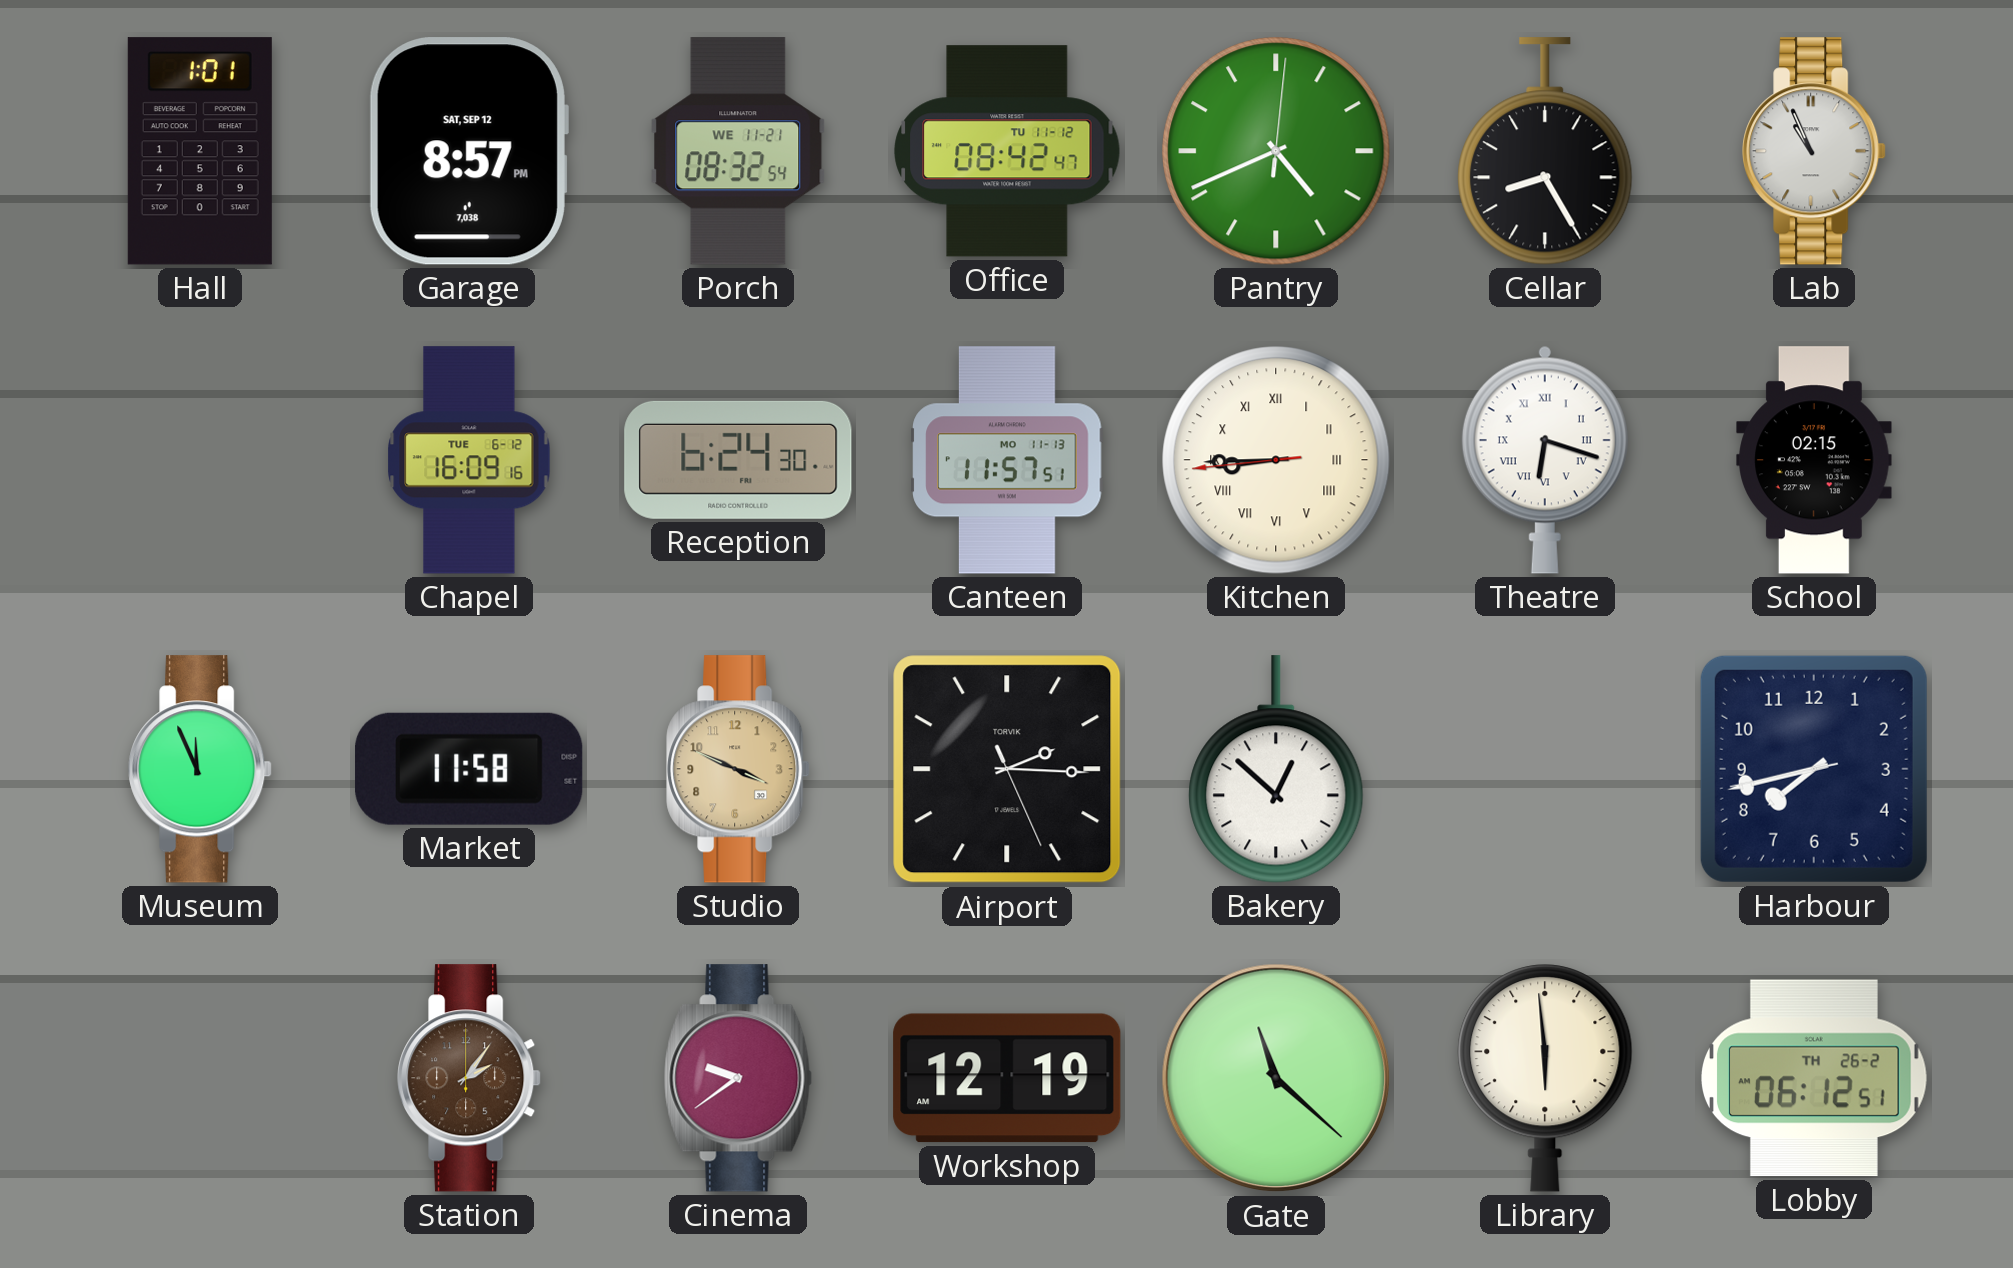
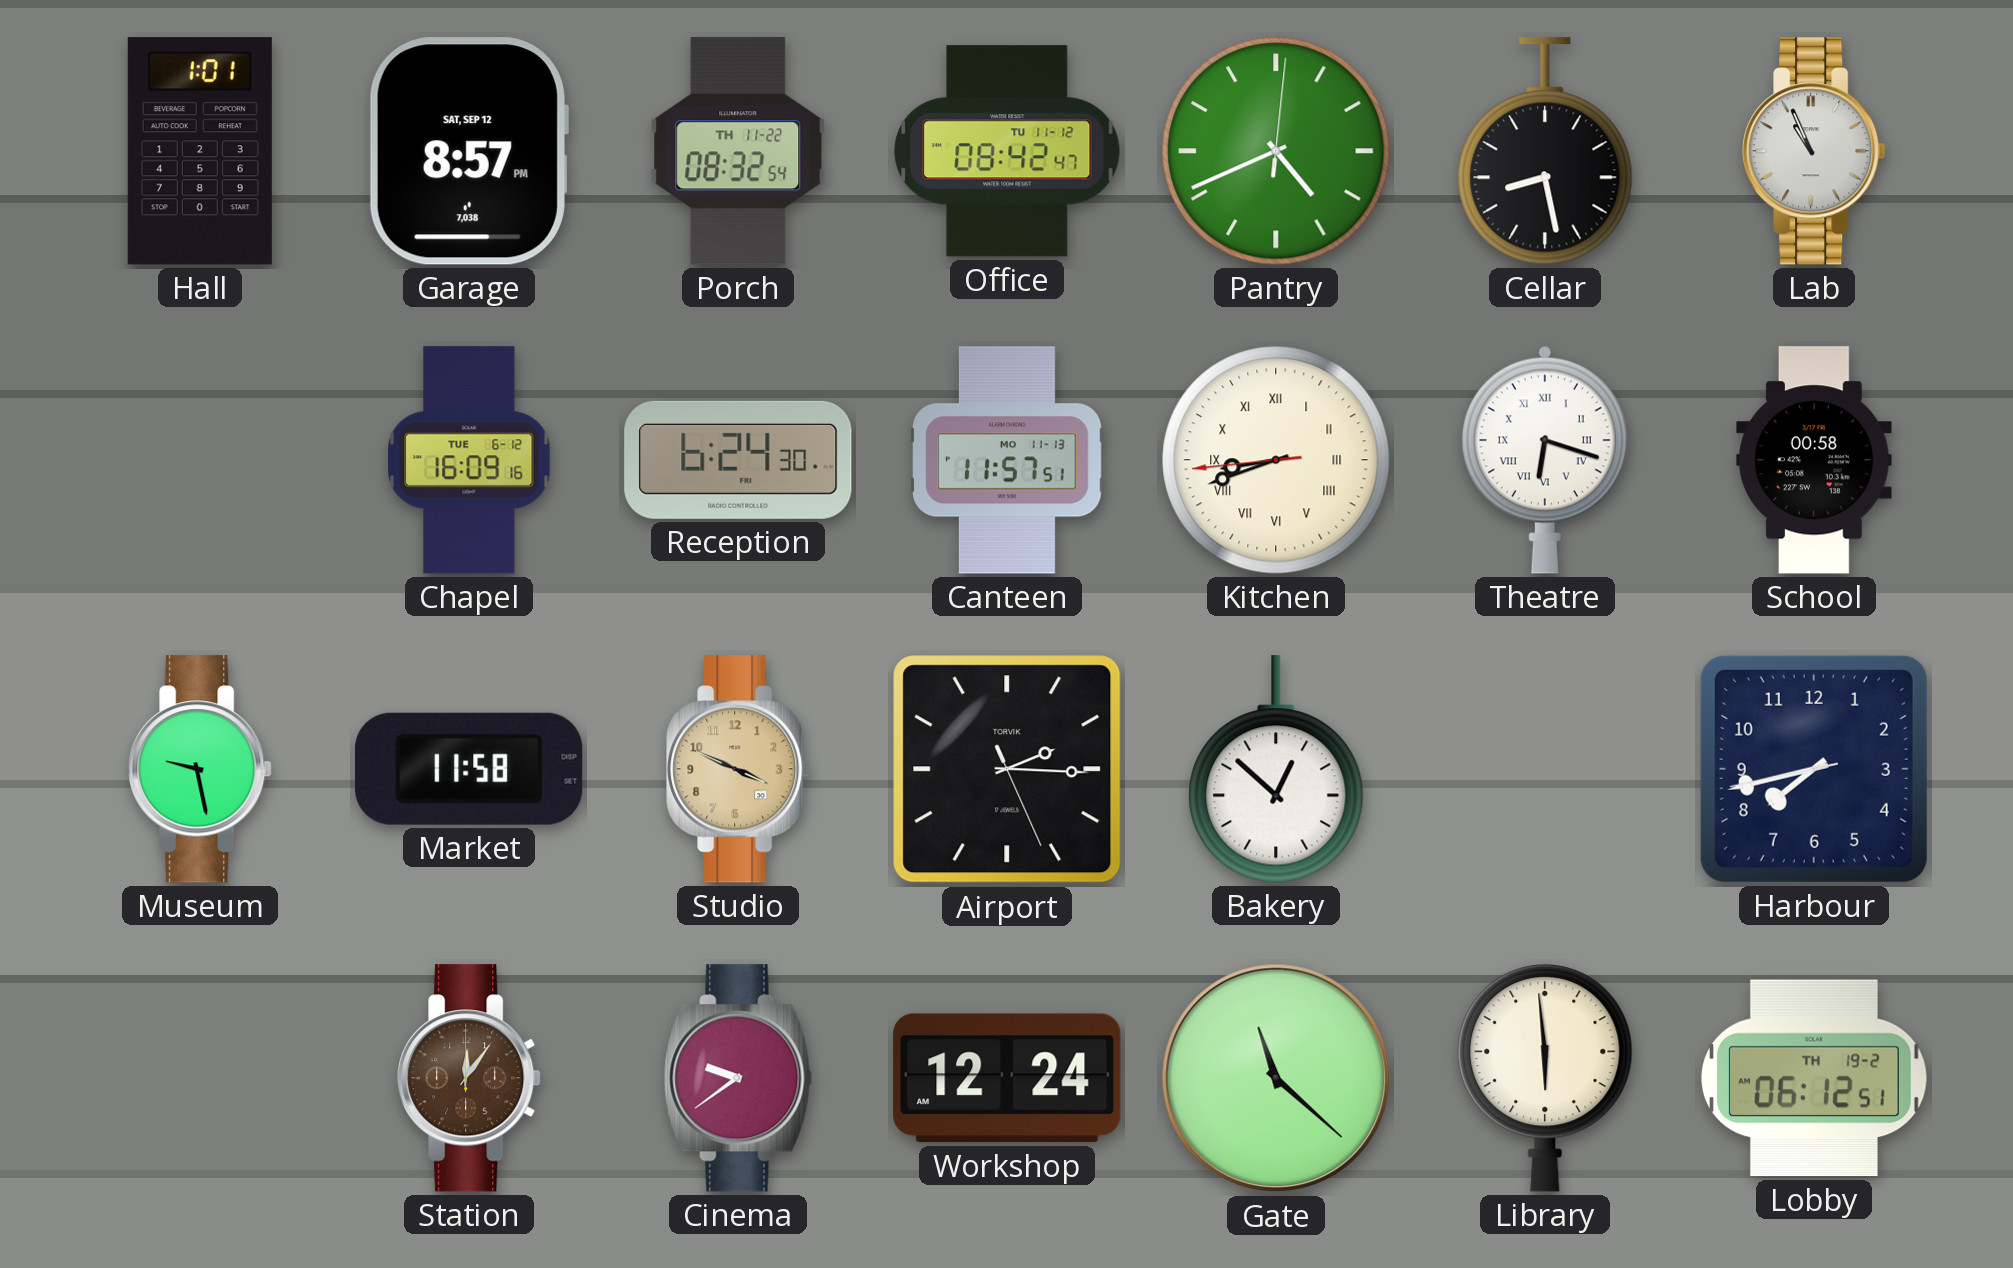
Porch date: WE 11-21 -> TH 11-22 (738, 151)
Cellar: 8:25 -> 8:28 (1545, 151)
Kitchen: 8:44 -> 8:41 (1276, 460)
School: 02:15 -> 00:58 (1814, 460)
Museum: 11:56 -> 9:28 (200, 769)
Station: 2:06 -> 12:06 (469, 1078)
Workshop: 12:19 -> 12:24 (1007, 1078)
Lobby date: TH 26-2 -> TH 19-2 (1815, 1078)
